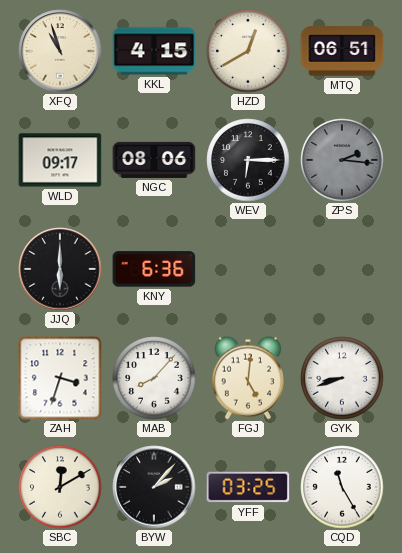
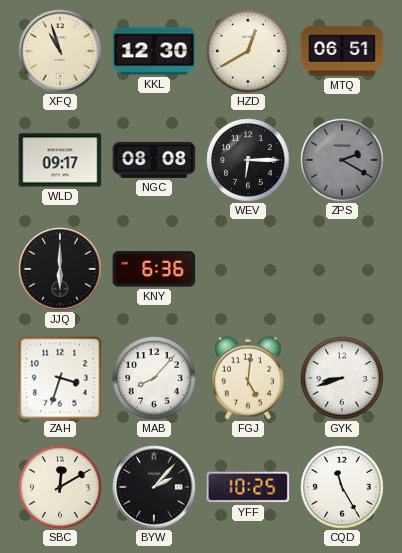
KKL: 4:15 -> 12:30 (154, 51)
NGC: 08:06 -> 08:08 (154, 160)
ZPS: 2:16 -> 2:20 (342, 160)
YFF: 03:25 -> 10:25 (248, 487)
